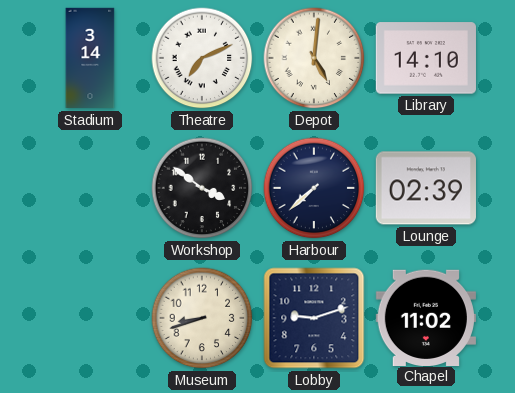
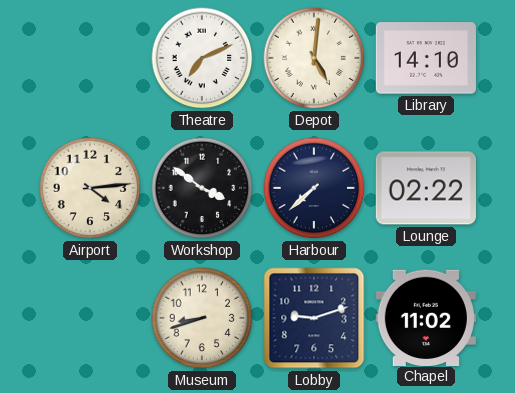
Stadium: 3:14 -> none (90, 58)
Airport: none -> 4:14 (90, 188)
Lounge: 02:39 -> 02:22 (426, 188)
